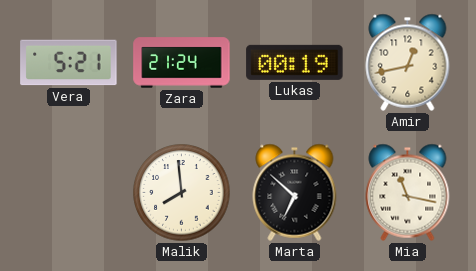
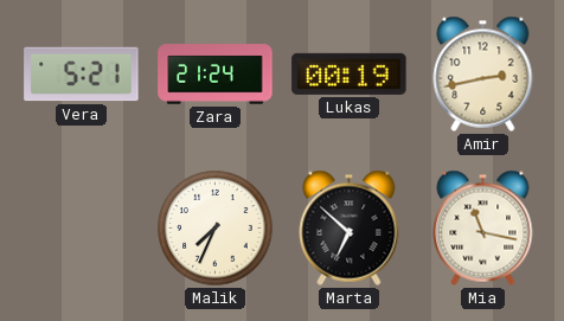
Amir: 12:43 -> 2:43 (483, 73)
Malik: 7:59 -> 7:34 (216, 229)
